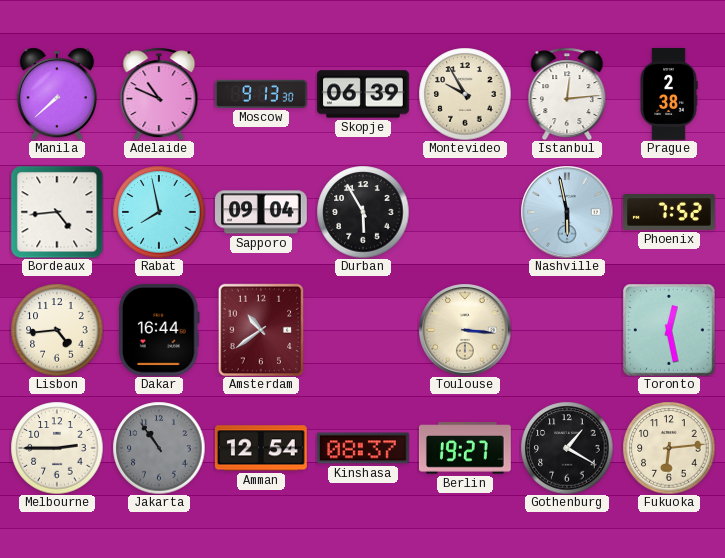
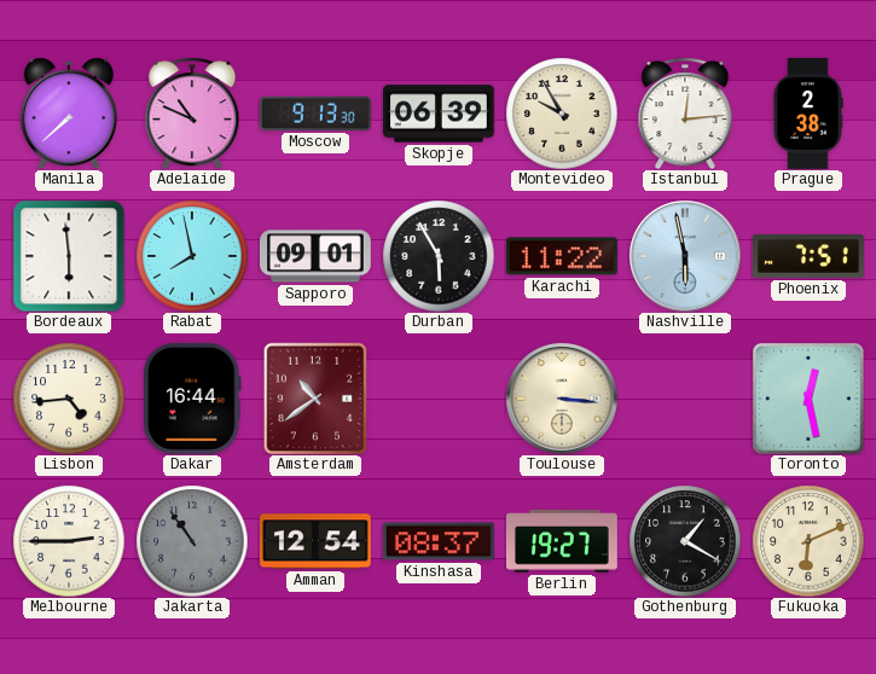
Bordeaux: 4:44 -> 5:59 (69, 256)
Sapporo: 09:04 -> 09:01 (317, 256)
Karachi: none -> 11:22 (562, 256)
Phoenix: 7:52 -> 7:51 (810, 257)
Fukuoka: 6:14 -> 6:11 (808, 541)
